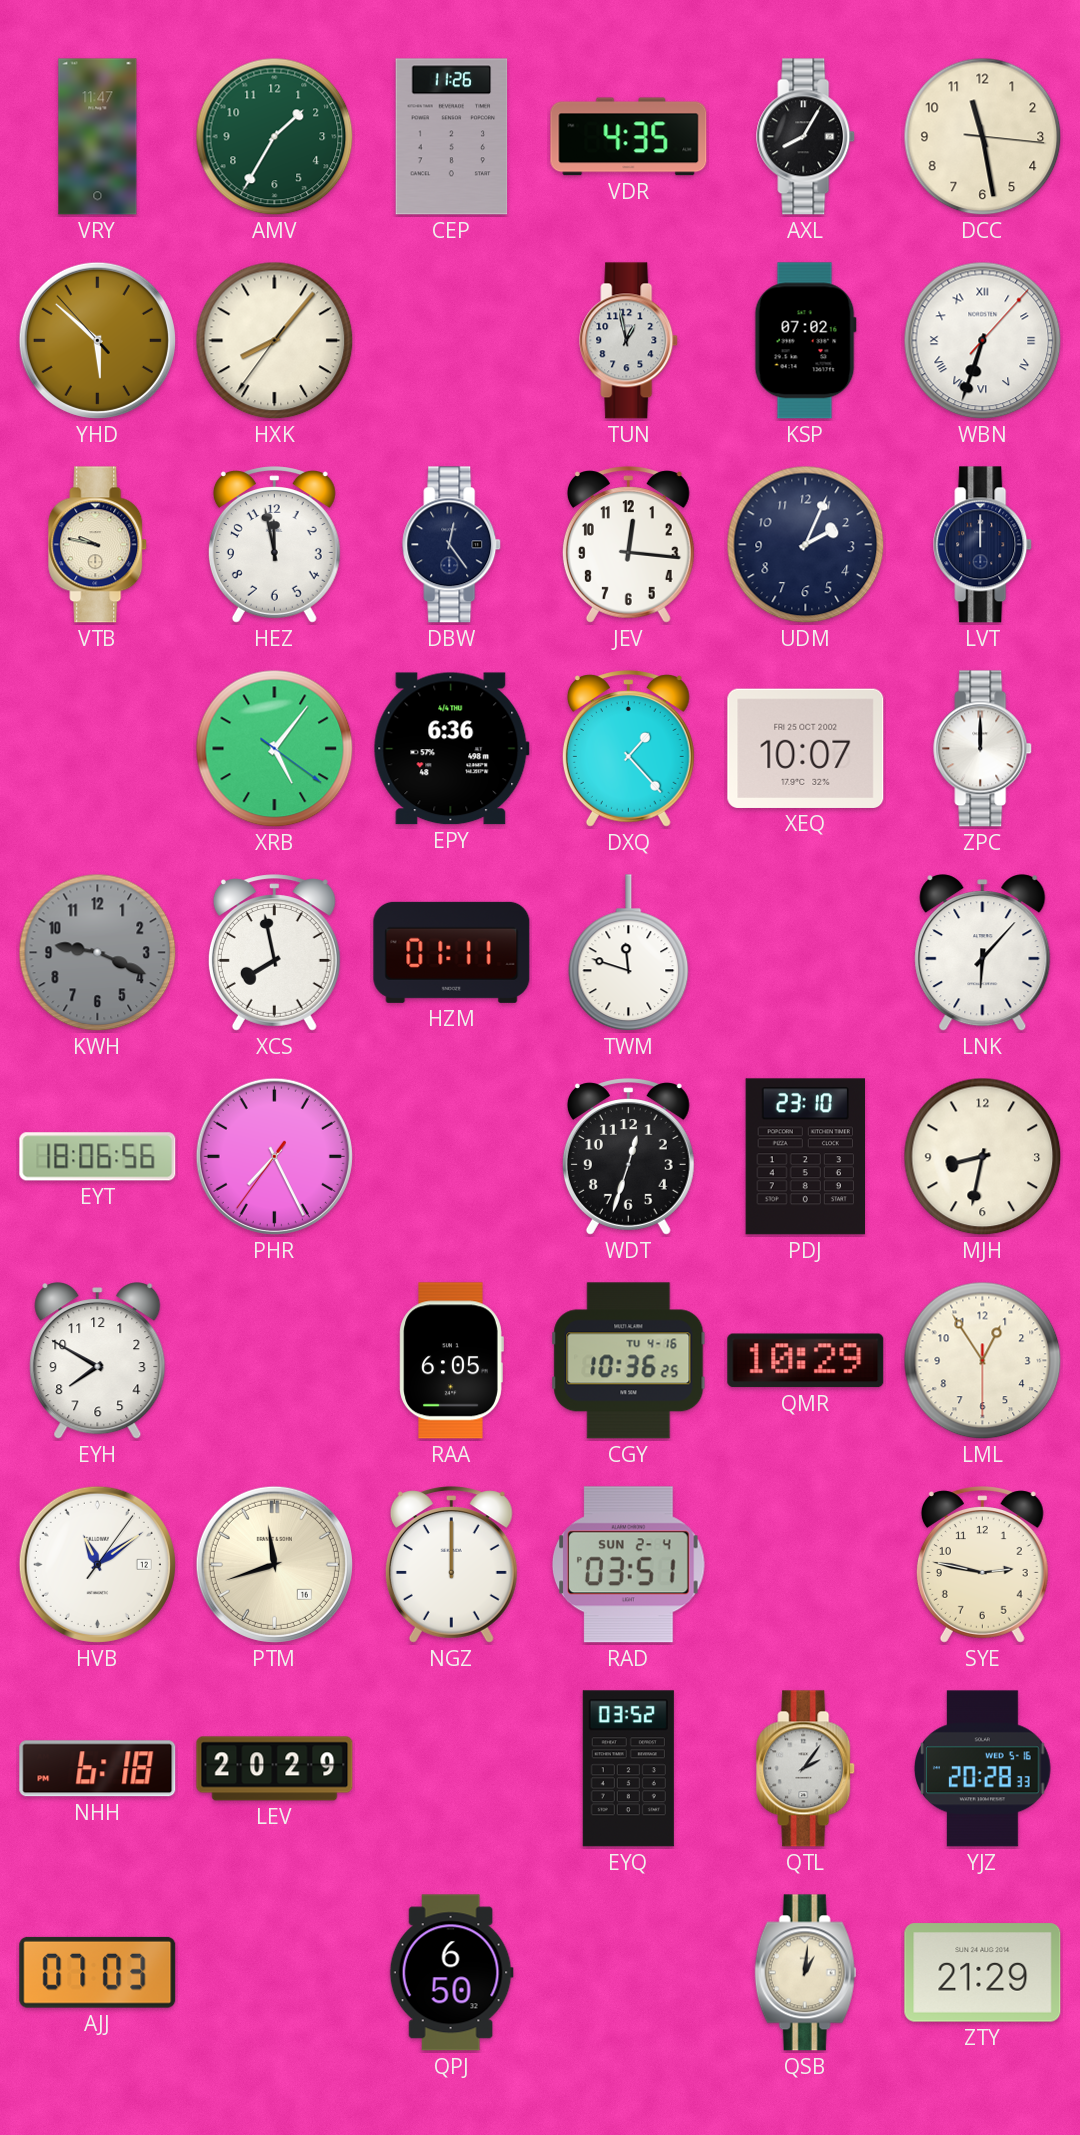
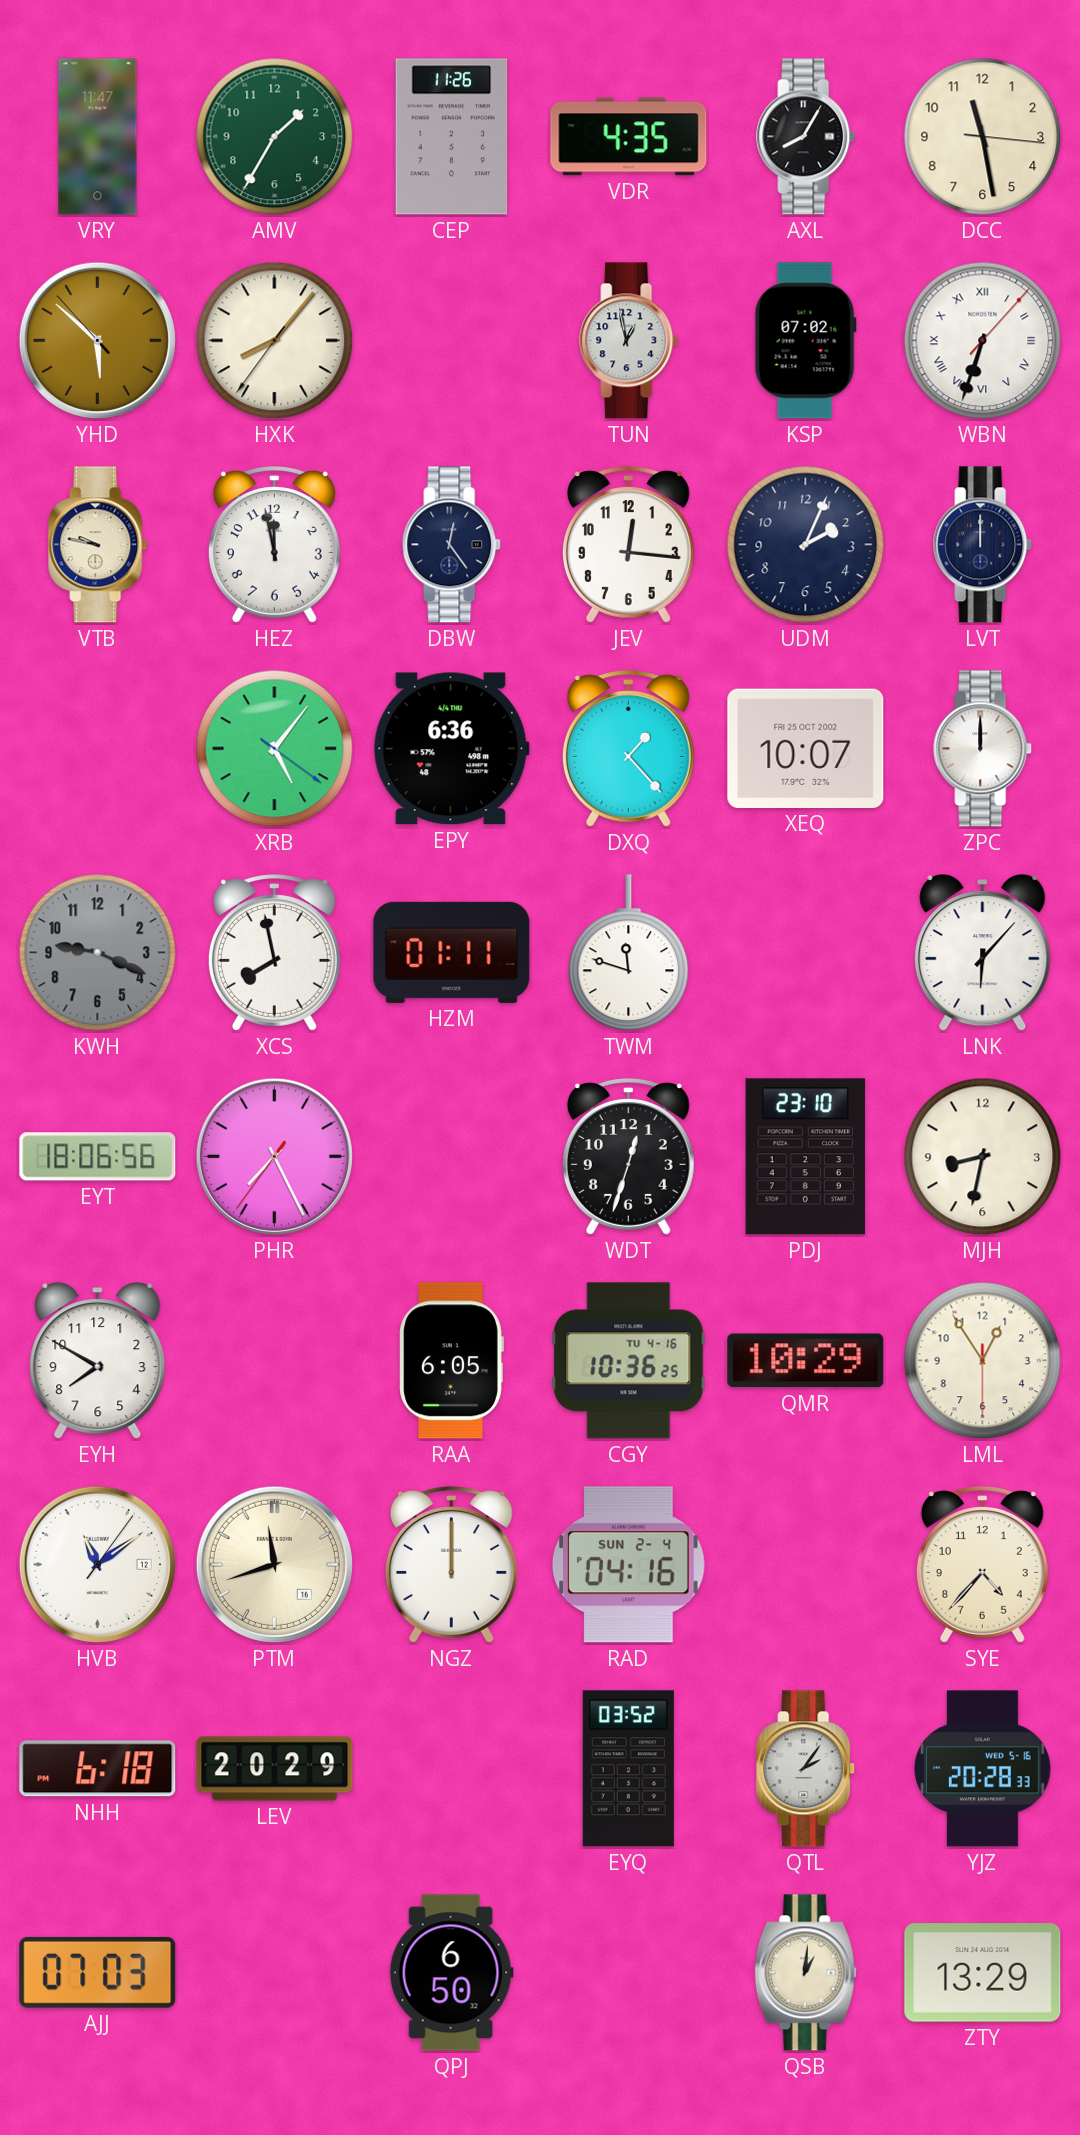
RAD: 03:51 -> 04:16 (629, 1565)
SYE: 2:47 -> 4:37 (982, 1565)
ZTY: 21:29 -> 13:29 (983, 1973)
